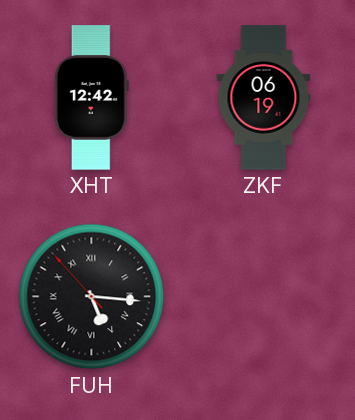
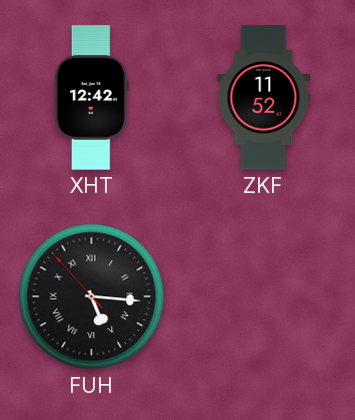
ZKF: 06:19 -> 11:52 (264, 98)
